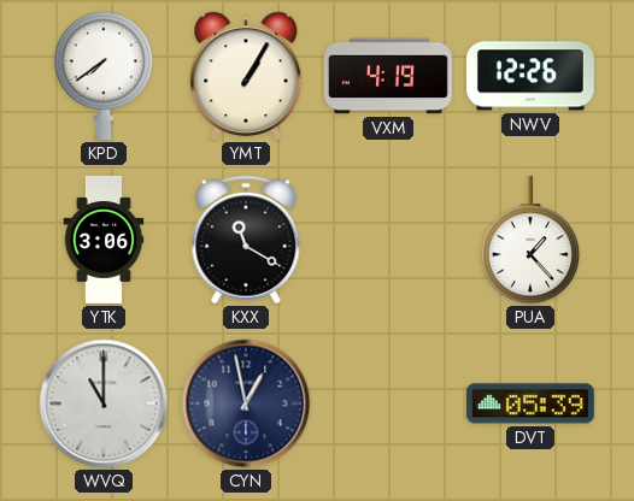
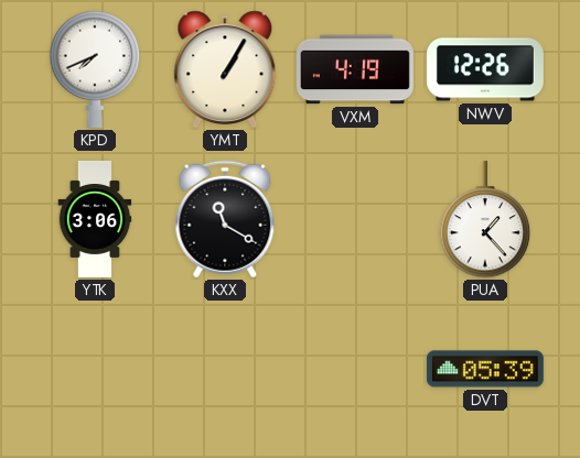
KPD: 7:39 -> 7:41 (95, 69)
WVQ: 11:00 -> none (104, 403)
CYN: 12:58 -> none (246, 403)
